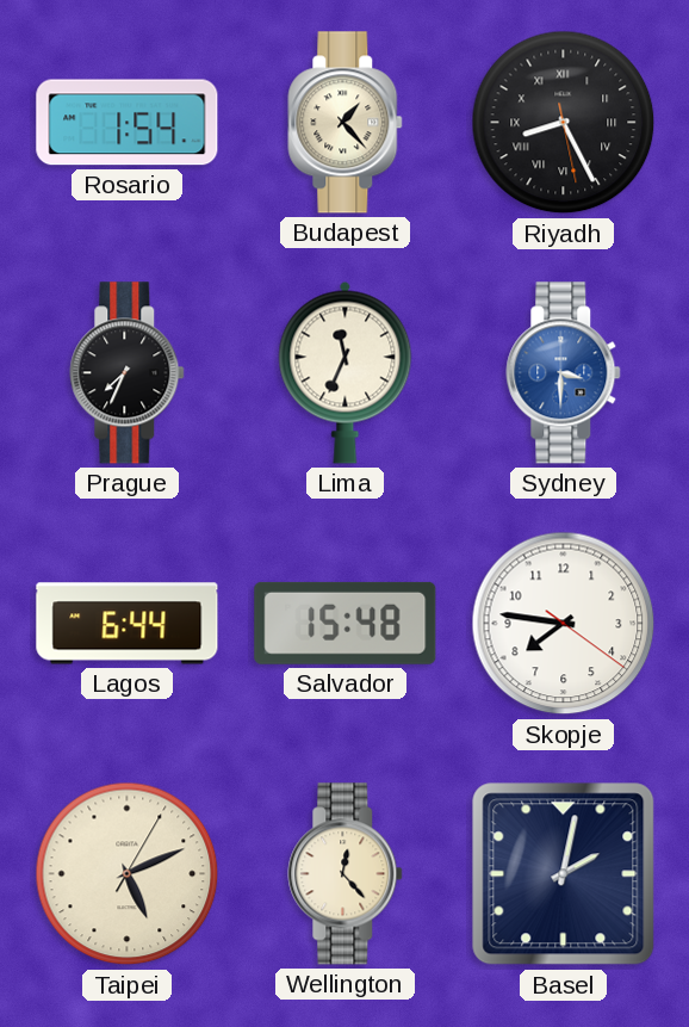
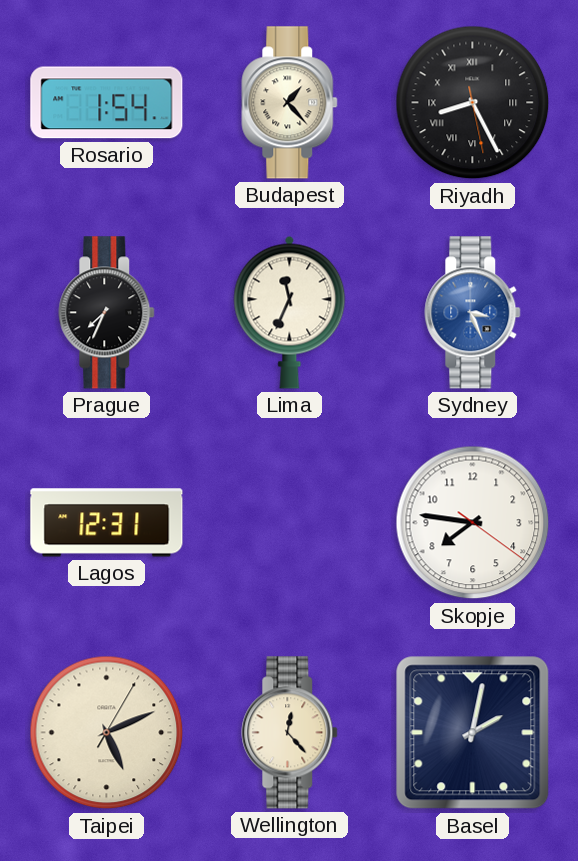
Sydney: 3:30 -> 3:26 (473, 313)
Lagos: 6:44 -> 12:31 (107, 523)
Salvador: 15:48 -> none (346, 623)
